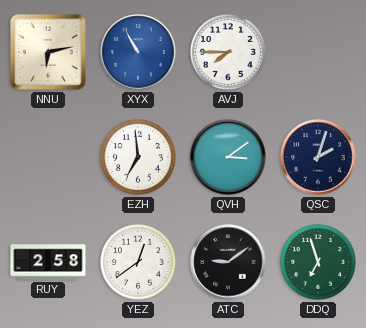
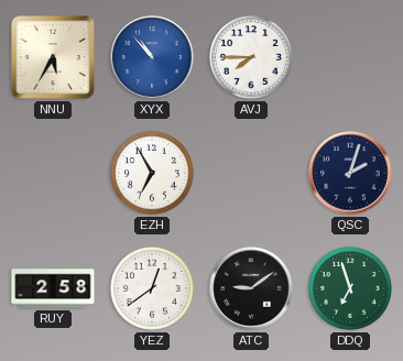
NNU: 6:13 -> 5:35 (54, 58)
XYX: 10:55 -> 10:53 (152, 57)
EZH: 6:59 -> 6:55 (153, 174)
QVH: 3:09 -> none (228, 157)
